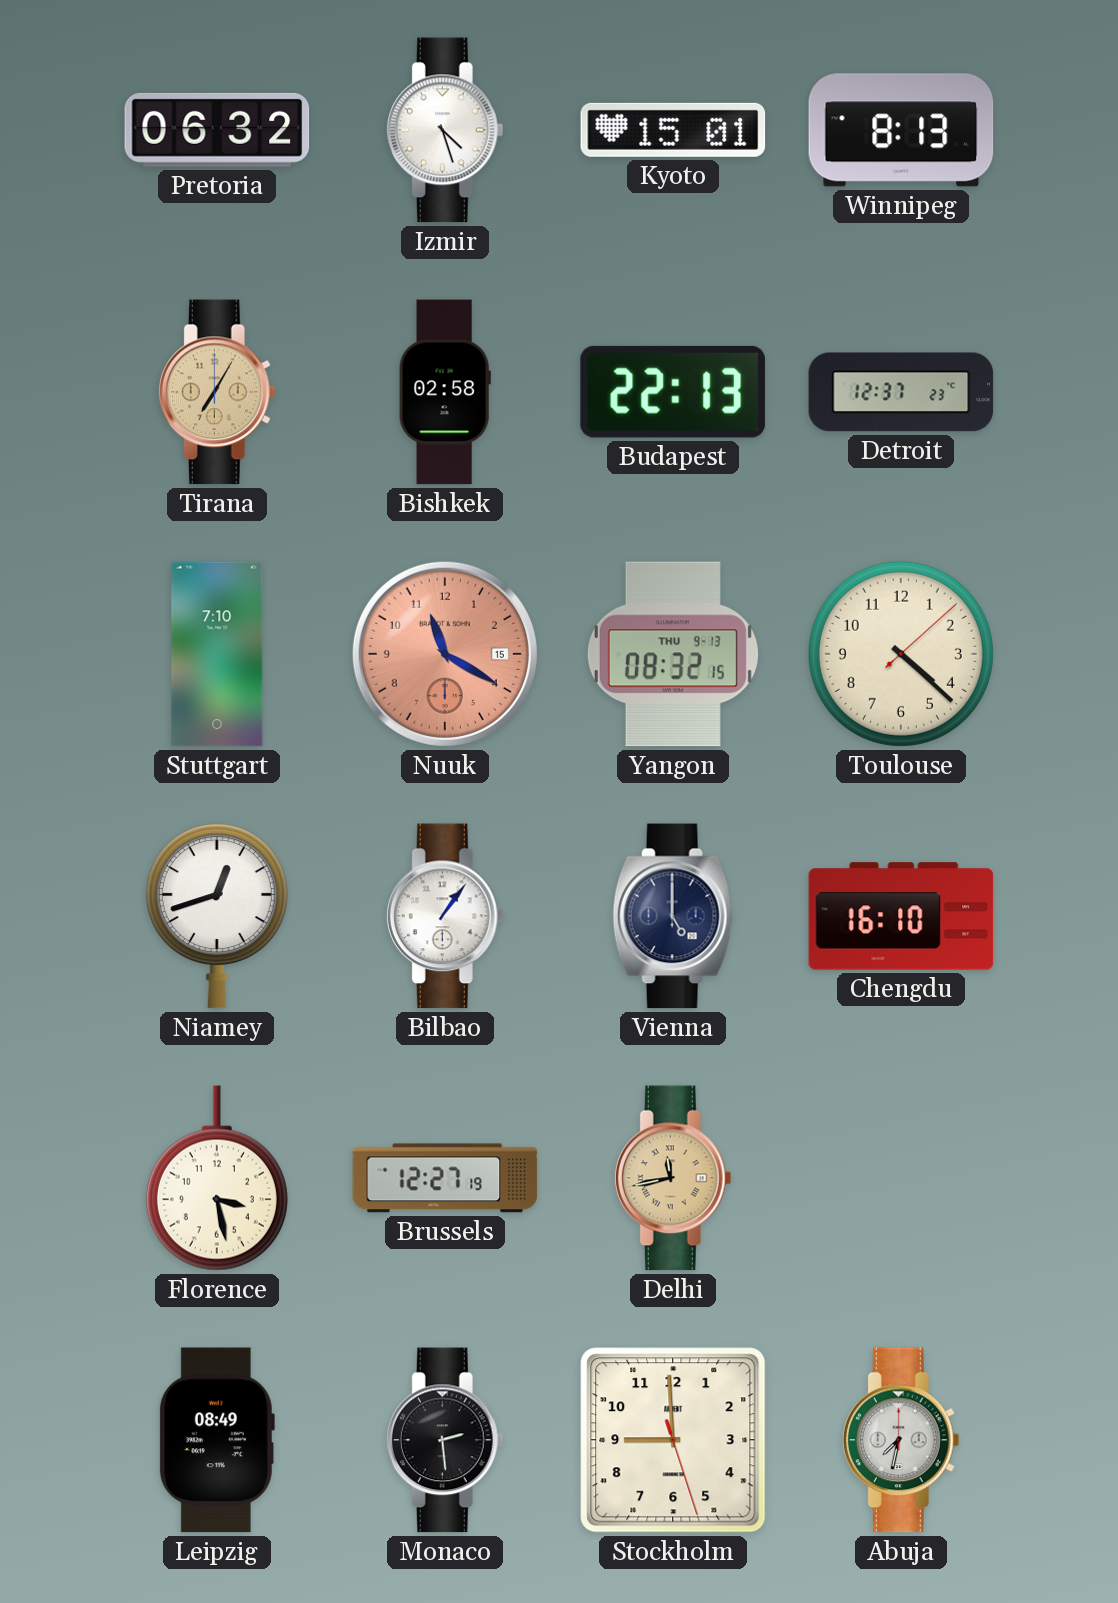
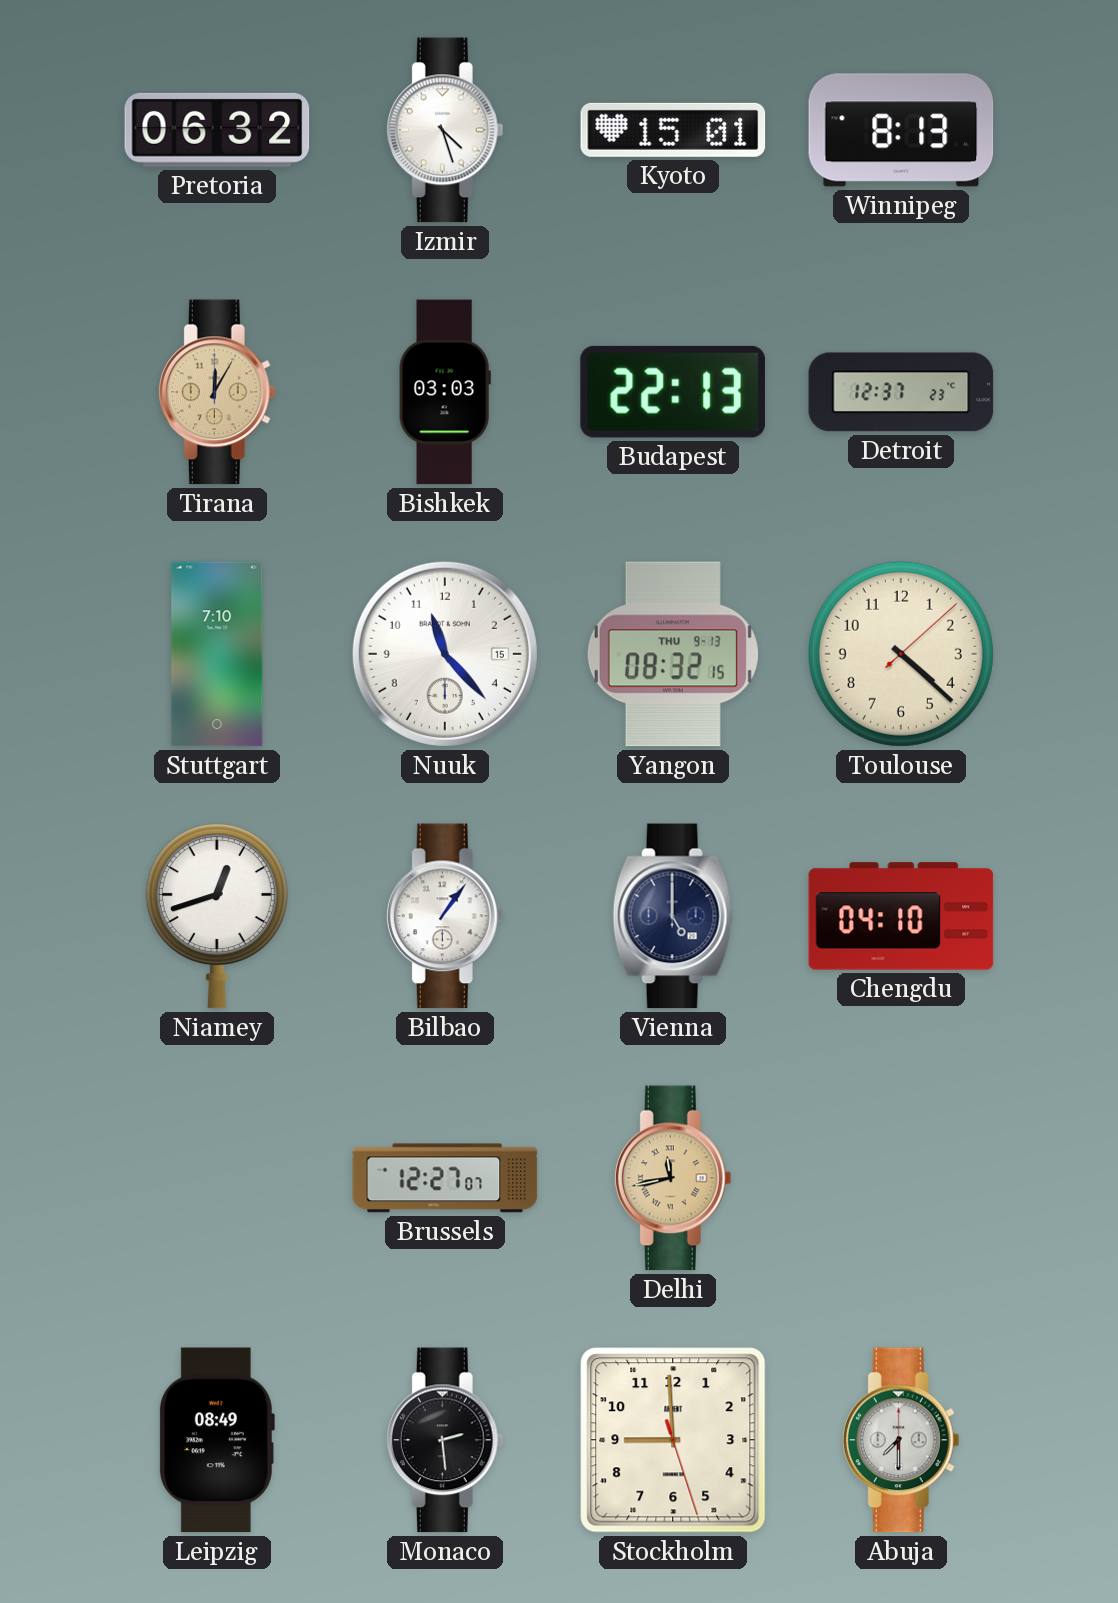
Tirana: 7:05 -> 12:05 (217, 392)
Bishkek: 02:58 -> 03:03 (445, 392)
Nuuk: 11:20 -> 11:23 (445, 654)
Nuuk dial: salmon -> white (445, 654)
Chengdu: 16:10 -> 04:10 (901, 916)
Florence: 3:28 -> none (217, 1178)
Brussels: 12:27:19 -> 12:27:07 (445, 1178)
Abuja: 7:32 -> 7:30 (901, 1440)
